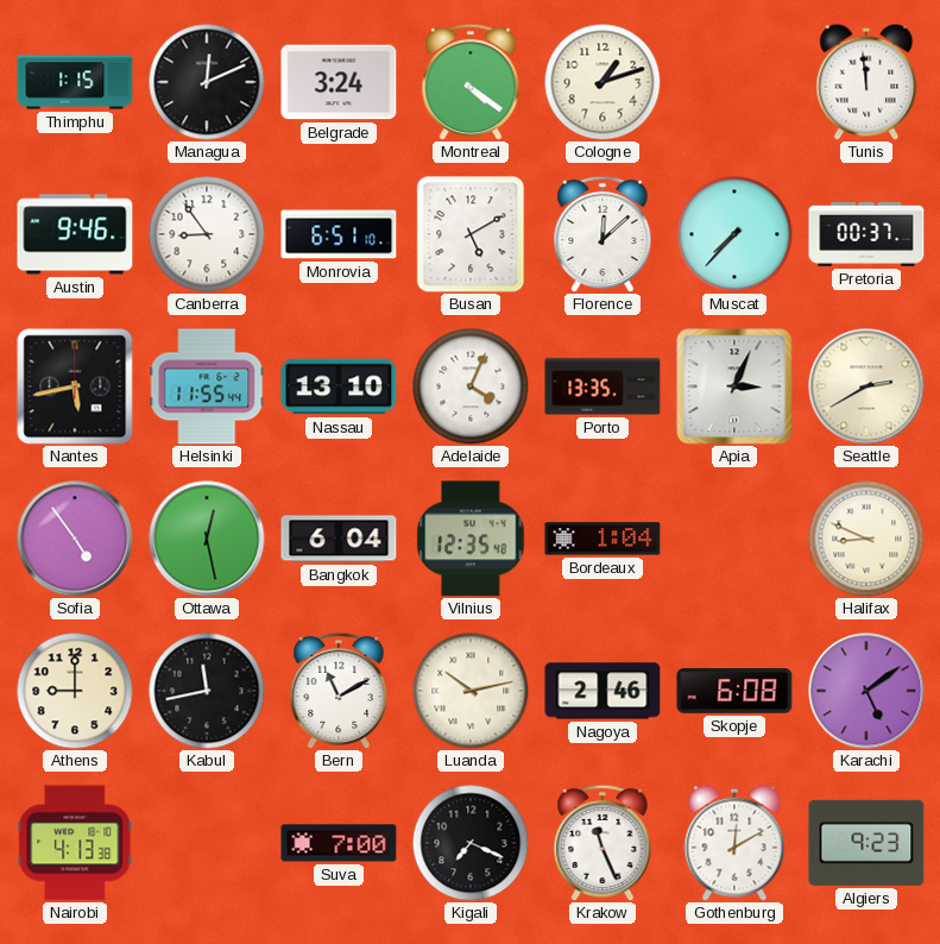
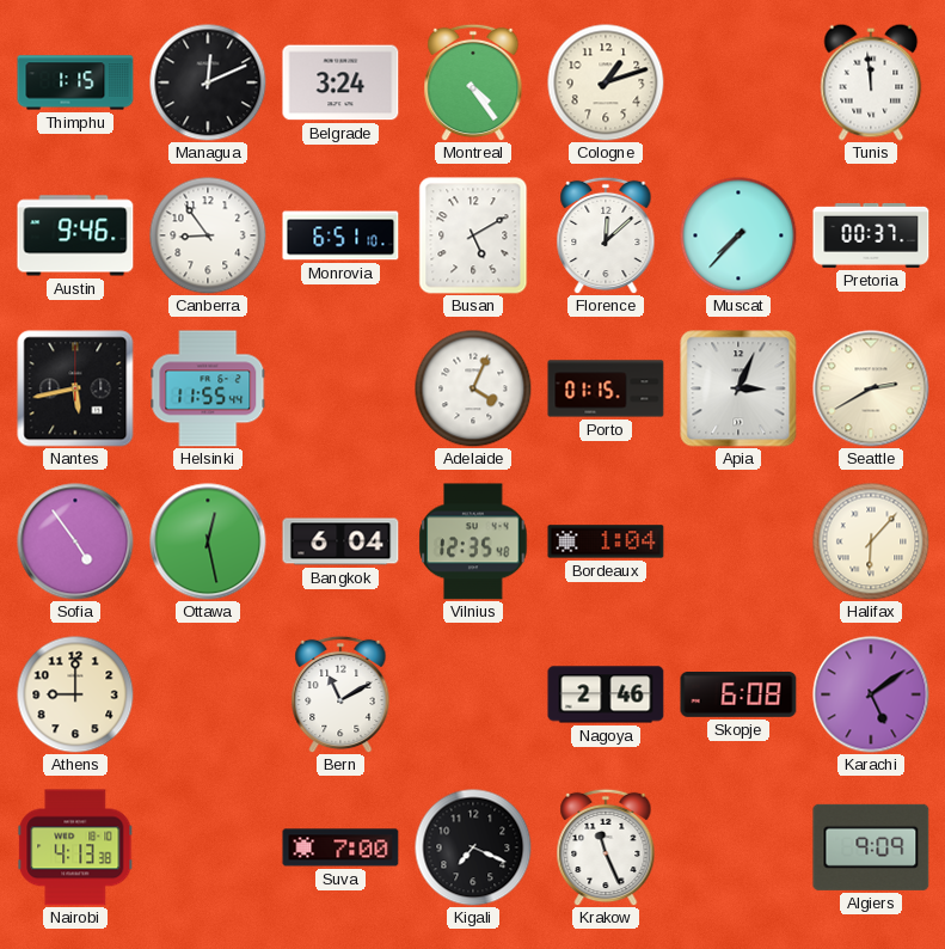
Montreal: 4:21 -> 4:24 (473, 82)
Nassau: 13:10 -> none (339, 386)
Porto: 13:35 -> 01:15 (606, 388)
Halifax: 8:49 -> 6:07 (871, 541)
Kabul: 11:43 -> none (207, 691)
Luanda: 10:13 -> none (471, 691)
Gothenburg: 12:10 -> none (734, 843)
Algiers: 9:23 -> 9:09 (871, 847)
